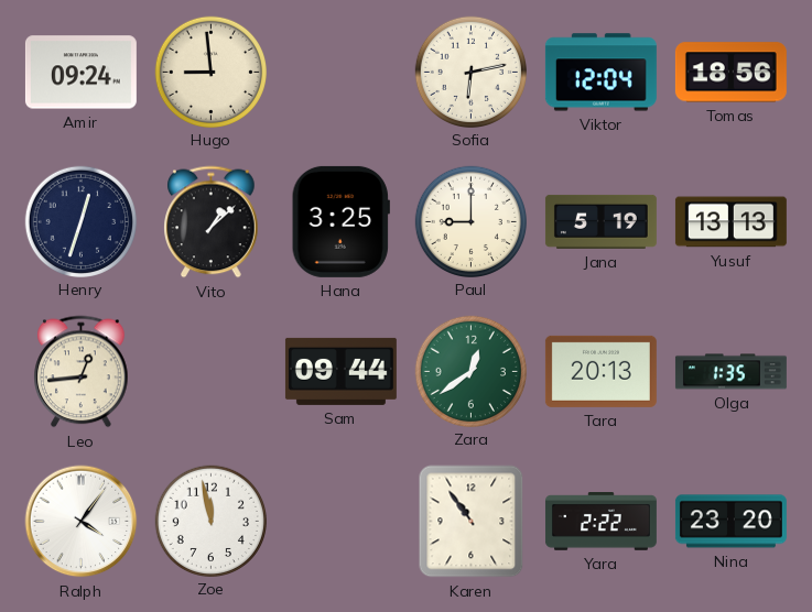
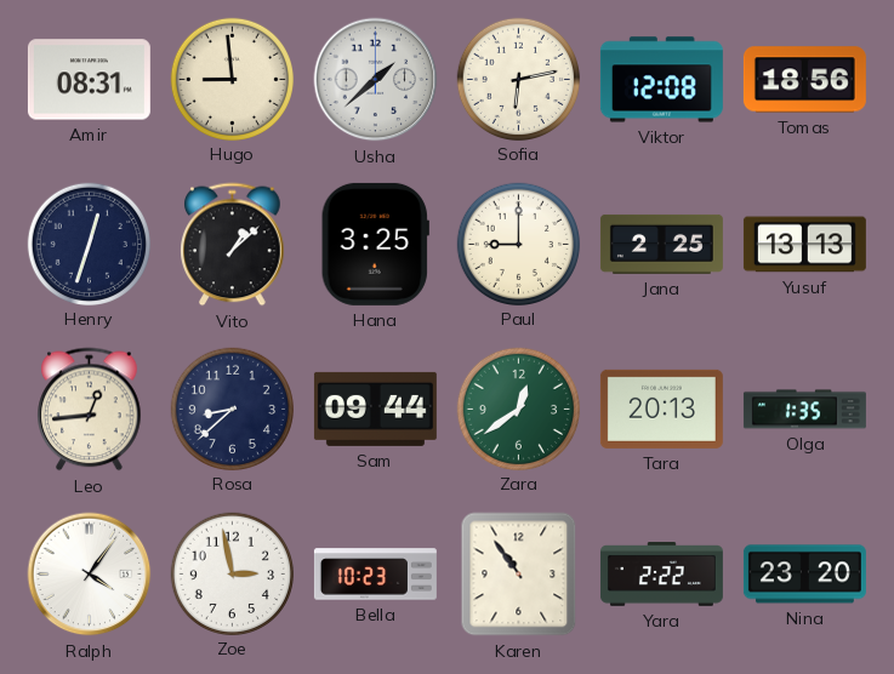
Amir: 09:24 -> 08:31 (89, 80)
Usha: none -> 1:38 (376, 80)
Viktor: 12:04 -> 12:08 (661, 80)
Jana: 5:19 -> 2:25 (661, 244)
Rosa: none -> 8:38 (232, 409)
Zoe: 11:58 -> 2:58 (232, 573)
Bella: none -> 10:23 (375, 575)
